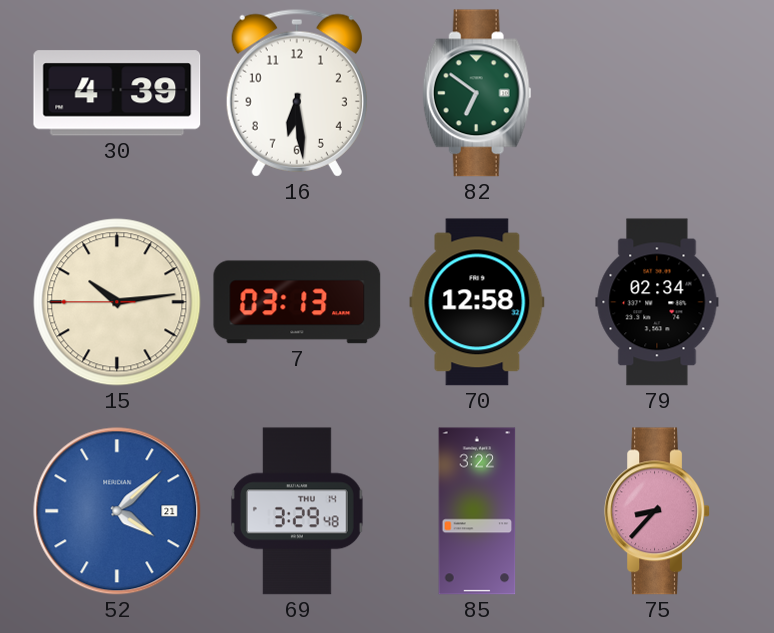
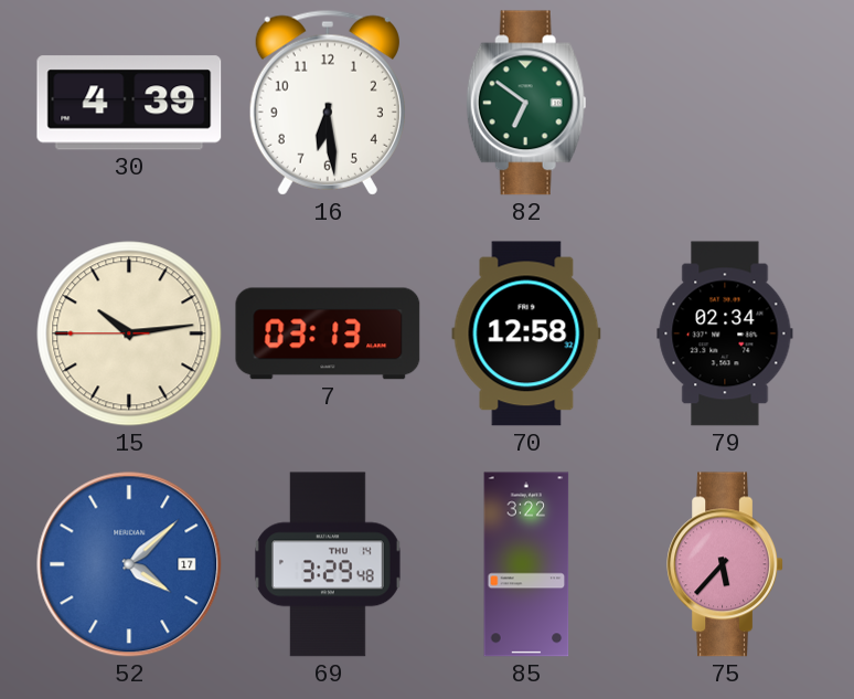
52 date: 21 -> 17 (129, 564)
75: 8:37 -> 5:37 (725, 564)
